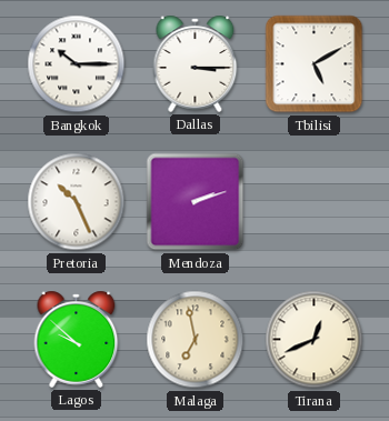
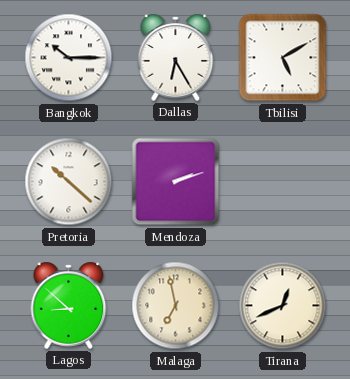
Dallas: 3:15 -> 6:25 (176, 57)
Pretoria: 10:26 -> 10:22 (69, 182)
Lagos: 9:52 -> 8:52 (69, 305)
